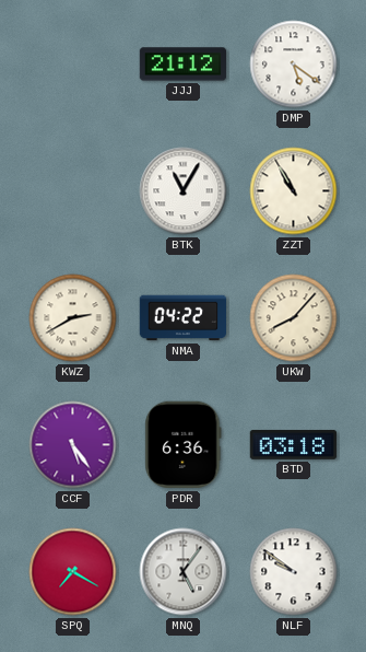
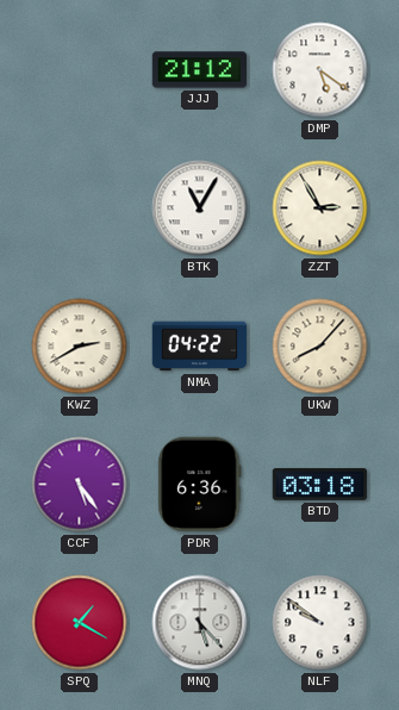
ZZT: 10:55 -> 2:55 (320, 208)
SPQ: 7:20 -> 1:20 (80, 623)
MNQ: 5:06 -> 5:23 (200, 623)
